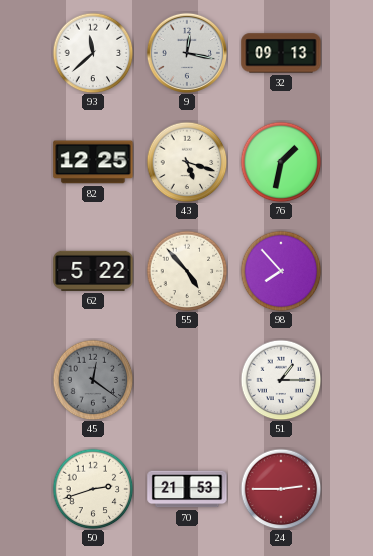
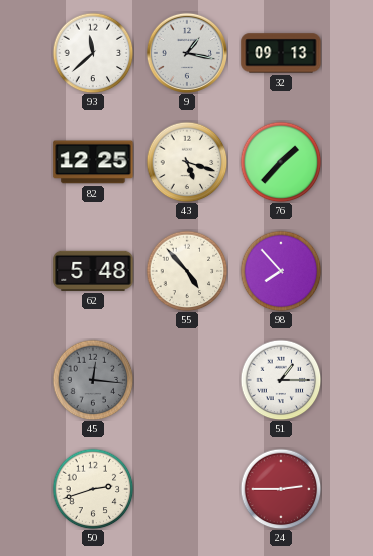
9: 12:17 -> 1:17 (186, 52)
76: 1:32 -> 1:37 (281, 162)
62: 5:22 -> 5:48 (93, 271)
45: 12:21 -> 12:16 (93, 380)
70: 21:53 -> none (187, 489)
